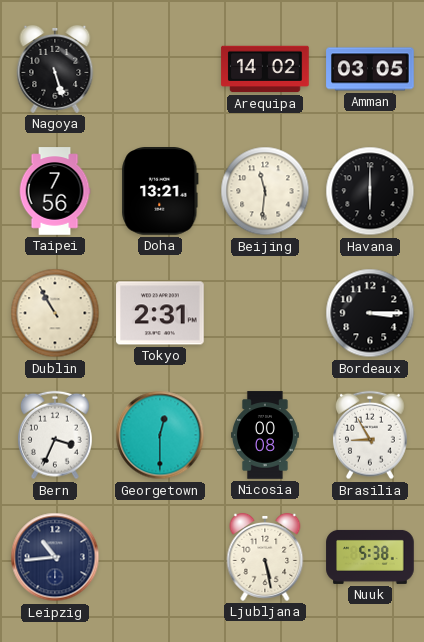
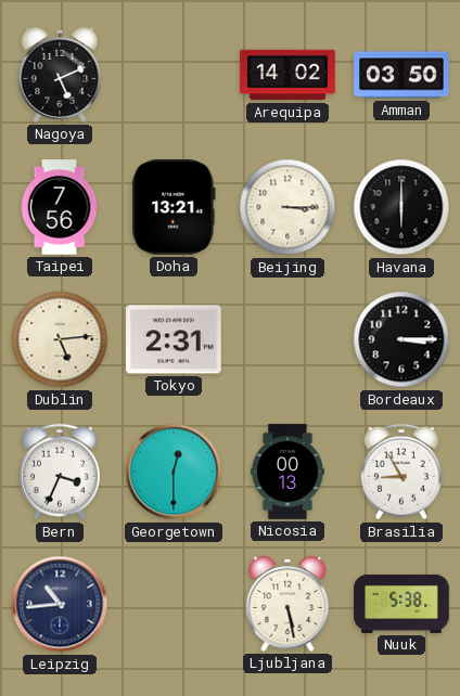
Nagoya: 5:27 -> 5:11 (60, 75)
Amman: 03:05 -> 03:50 (401, 75)
Beijing: 11:31 -> 3:15 (287, 207)
Dublin: 10:55 -> 5:14 (60, 339)
Nicosia: 00:08 -> 00:13 (287, 472)
